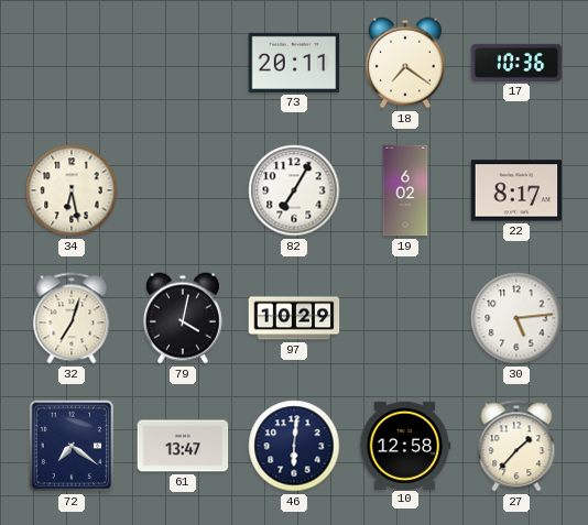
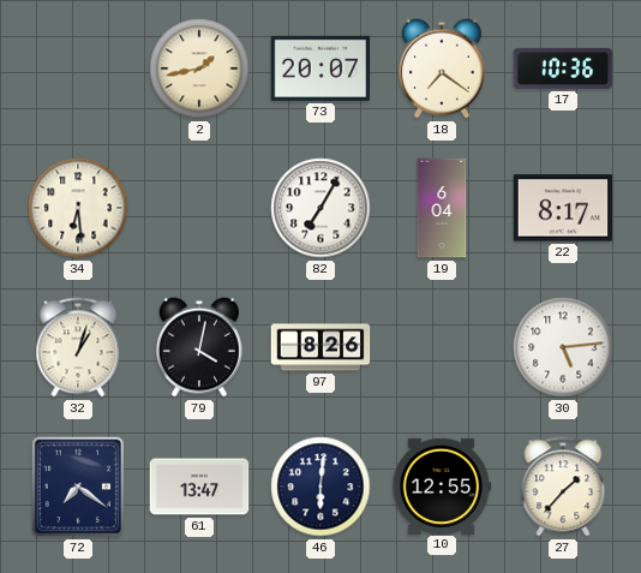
2: none -> 1:43 (199, 68)
73: 20:11 -> 20:07 (320, 68)
34: 6:28 -> 6:29 (78, 208)
19: 6:02 -> 6:04 (442, 208)
32: 7:03 -> 1:03 (78, 347)
97: 10:29 -> 8:26 (320, 347)
10: 12:58 -> 12:55 (442, 485)
